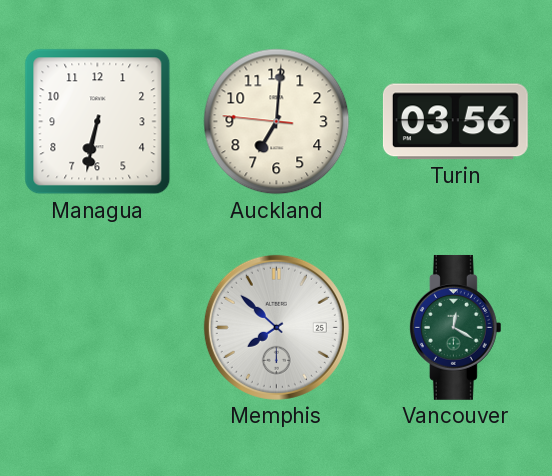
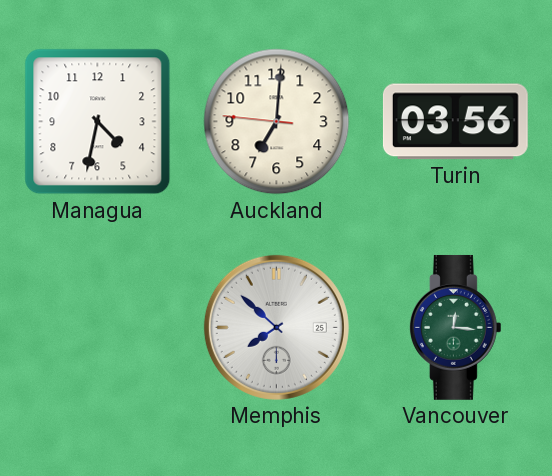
Managua: 6:32 -> 4:32 (98, 122)
Vancouver: 12:20 -> 12:16 (455, 327)
